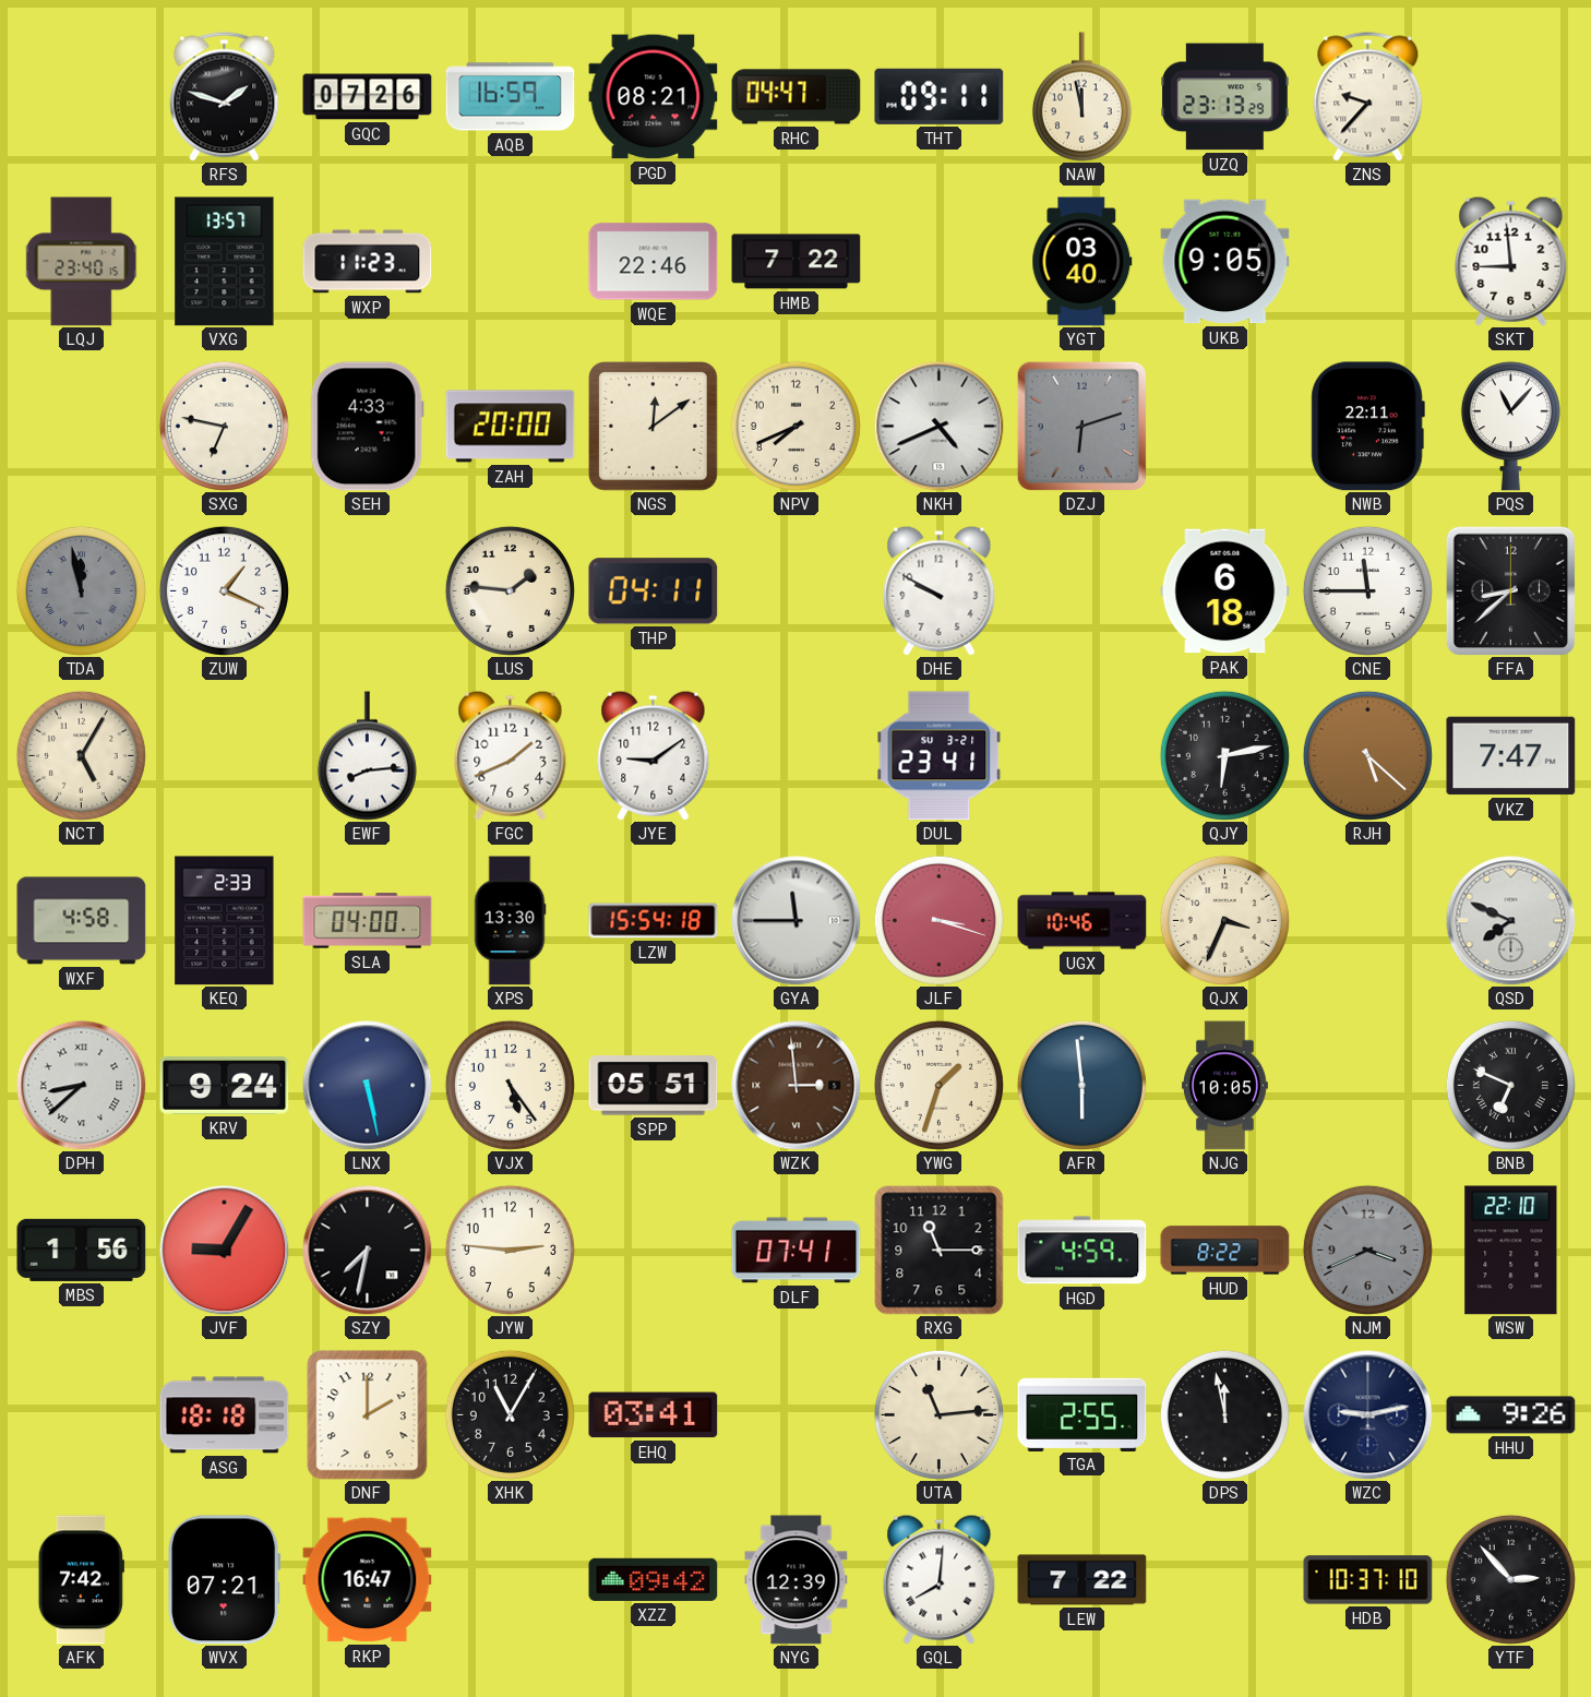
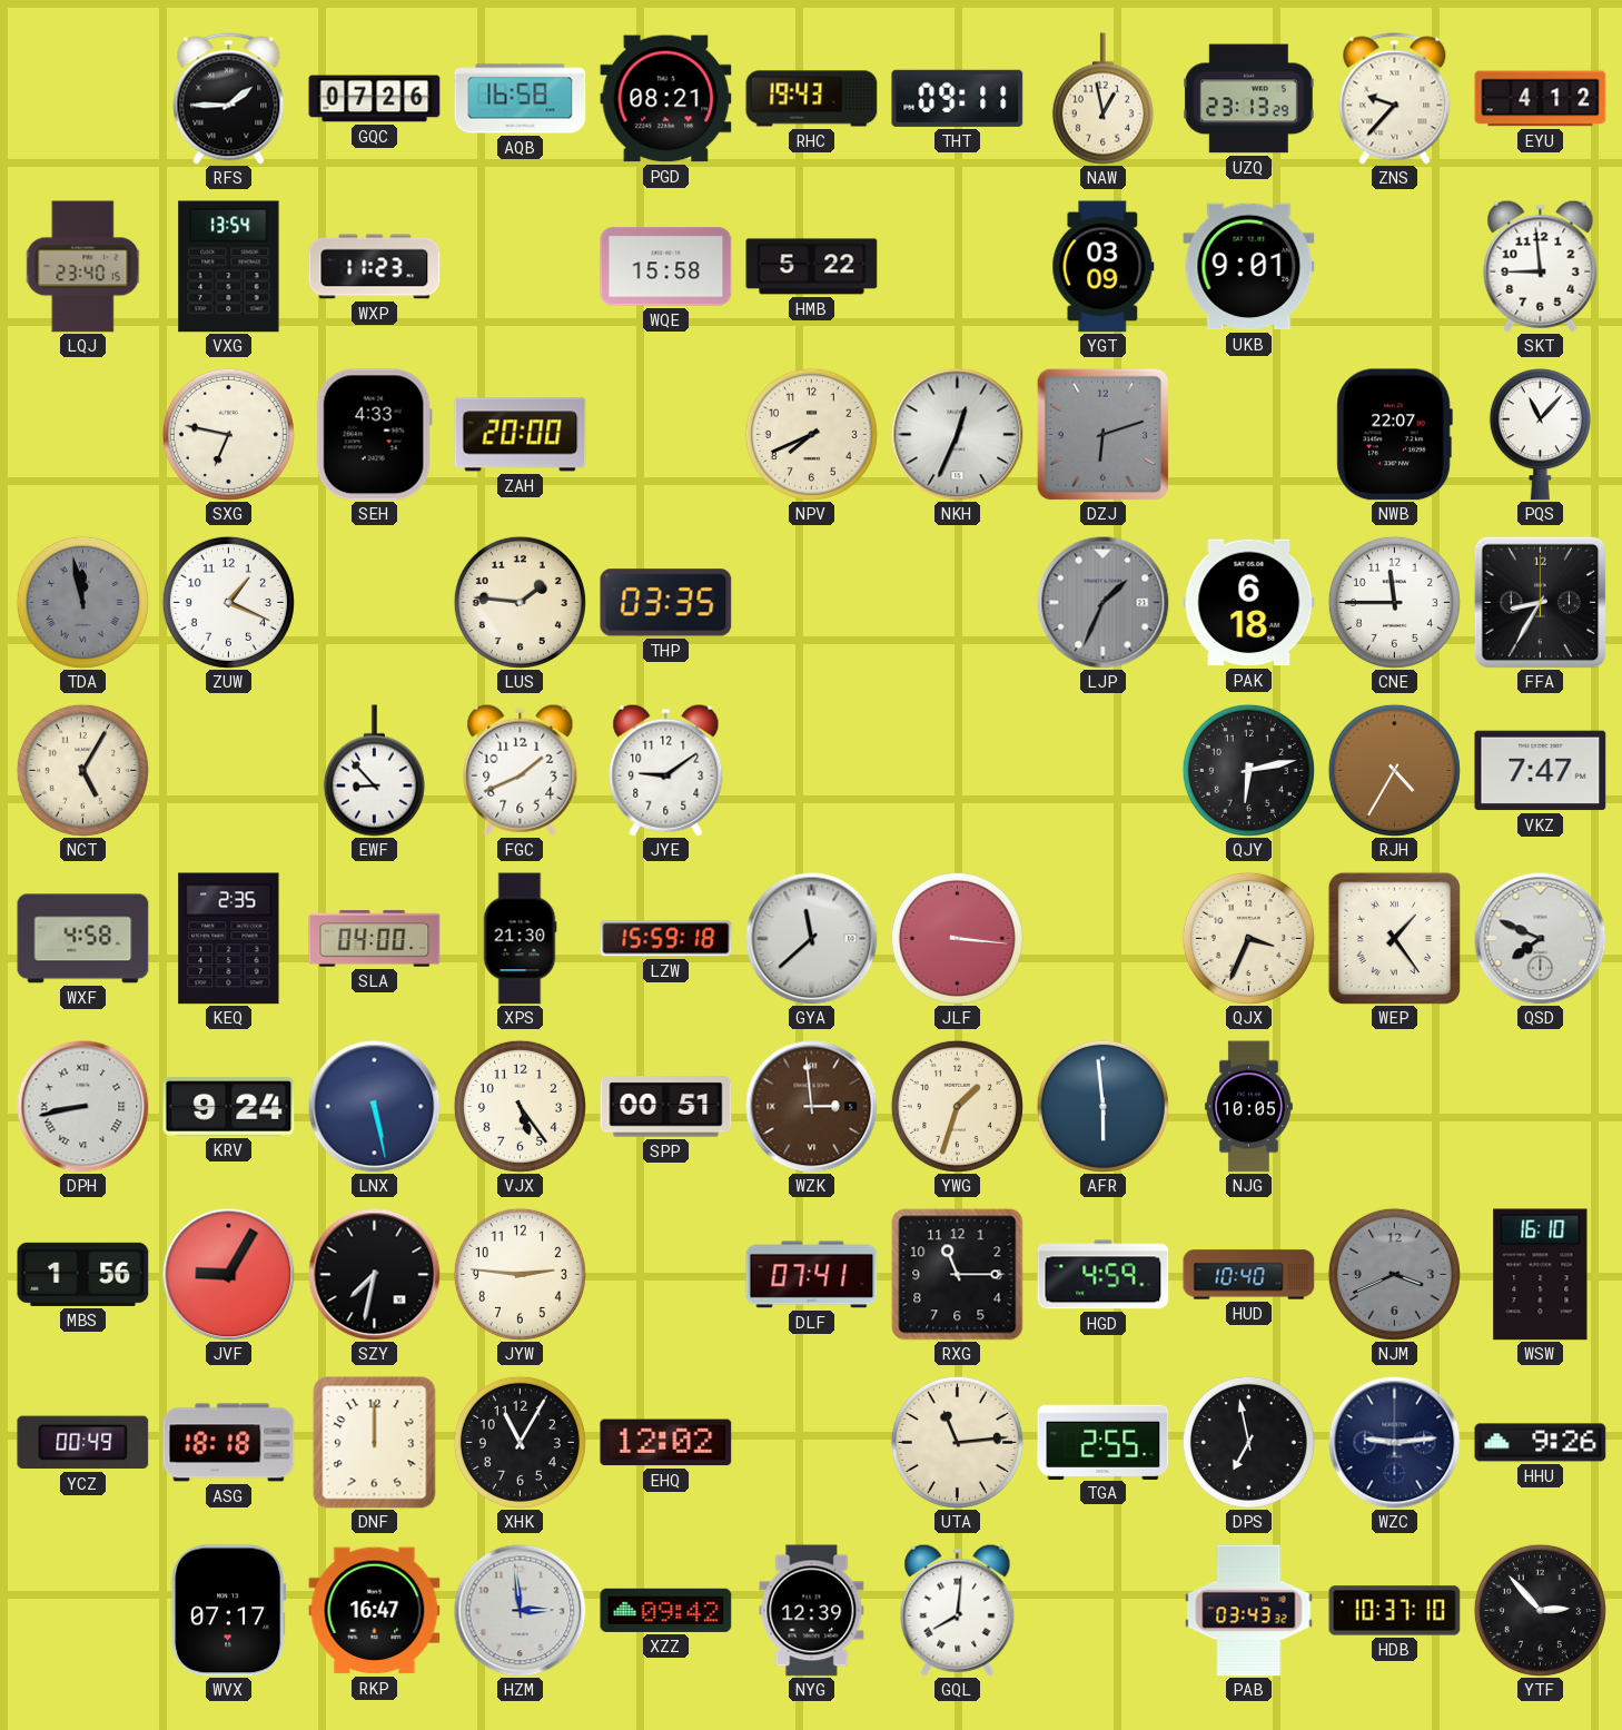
RFS: 1:48 -> 1:45 (229, 99)
AQB: 16:59 -> 16:58 (521, 99)
RHC: 04:47 -> 19:43 (812, 99)
NAW: 11:58 -> 12:58 (1102, 99)
EYU: none -> 4:12 (1541, 99)
VXG: 13:57 -> 13:54 (229, 267)
WQE: 22:46 -> 15:58 (666, 267)
HMB: 7:22 -> 5:22 (812, 267)
YGT: 03:40 -> 03:09 (1104, 267)
UKB: 9:05 -> 9:01 (1249, 267)
NGS: 12:09 -> none (654, 427)
NKH: 4:41 -> 12:34 (958, 435)
NWB: 22:11 -> 22:07 (1394, 435)
THP: 04:11 -> 03:35 (666, 603)
DHE: 9:50 -> none (940, 590)
LJP: none -> 1:34 (1104, 603)
FFA: 8:38 -> 8:35 (1540, 602)
EWF: 8:14 -> 8:53 (374, 771)
DUL: 23:41 -> none (940, 756)
RJH: 5:22 -> 4:35 (1394, 770)
KEQ: 2:33 -> 2:35 (229, 939)
XPS: 13:30 -> 21:30 (520, 939)
LZW: 15:54 -> 15:59 (666, 939)
GYA: 11:45 -> 11:38 (812, 939)
JLF: 3:18 -> 3:16 (957, 938)
UGX: 10:46 -> none (1082, 921)
WEP: none -> 1:24 (1394, 938)
DPH: 8:38 -> 8:43 (83, 1107)
SPP: 05:51 -> 00:51 (666, 1107)
BNB: 6:49 -> none (1510, 1085)
HUD: 8:22 -> 10:40 (1249, 1275)
WSW: 22:10 -> 16:10 (1541, 1275)
YCZ: none -> 00:49 (83, 1443)
DNF: 2:00 -> 12:00 (375, 1443)
EHQ: 03:41 -> 12:02 (666, 1443)
DPS: 11:58 -> 6:58 (1248, 1442)
WZC: 9:13 -> 9:14 (1395, 1443)
AFK: 7:42 -> none (81, 1580)
WVX: 07:21 -> 07:17 (229, 1611)
HZM: none -> 2:59 (521, 1611)
LEW: 7:22 -> none (1082, 1580)
PAB: none -> 03:43 (1249, 1611)
